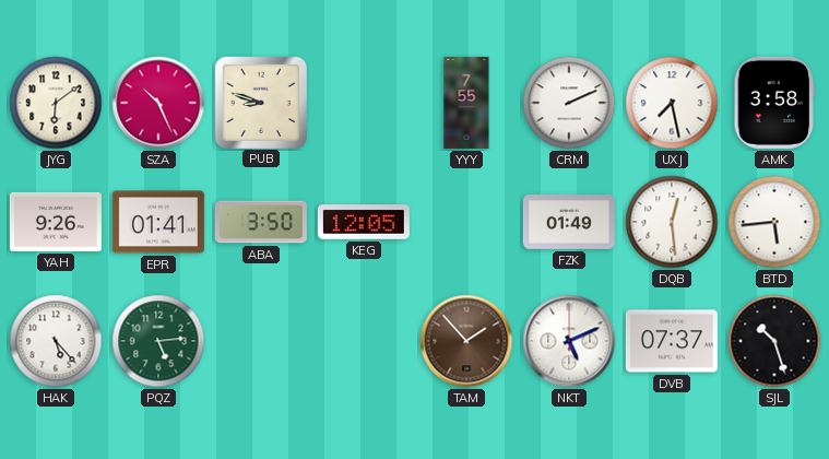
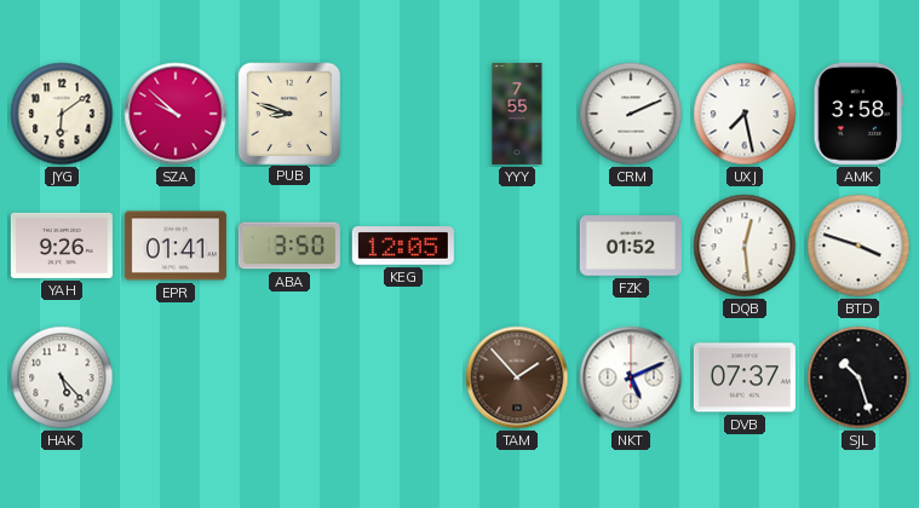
SZA: 10:26 -> 9:52 (176, 114)
FZK: 01:49 -> 01:52 (631, 247)
BTD: 5:44 -> 3:48 (858, 246)
PQZ: 5:14 -> none (158, 341)
